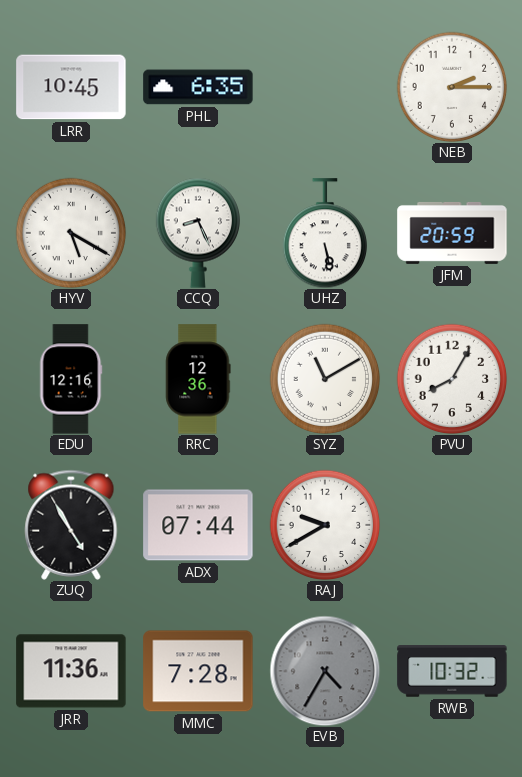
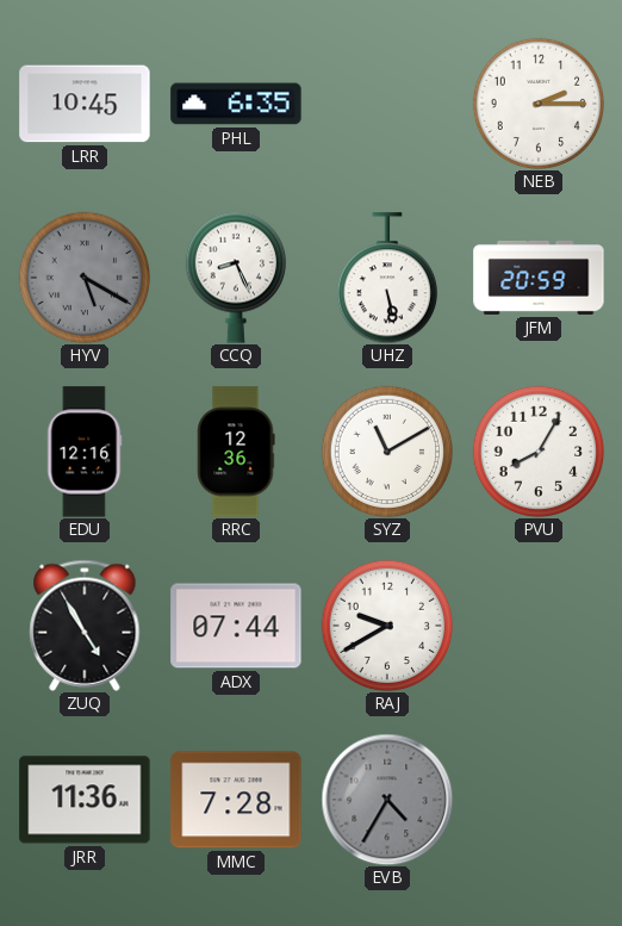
HYV dial: white -> grey (85, 278)
RWB: 10:32 -> none (452, 671)
